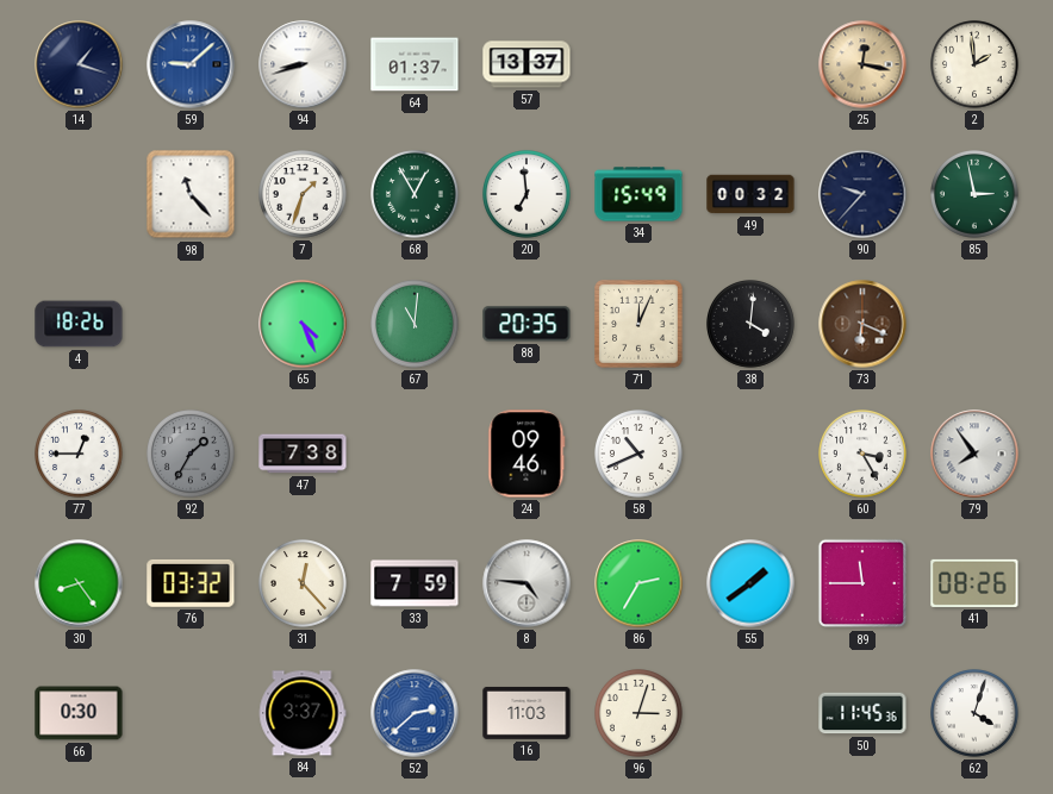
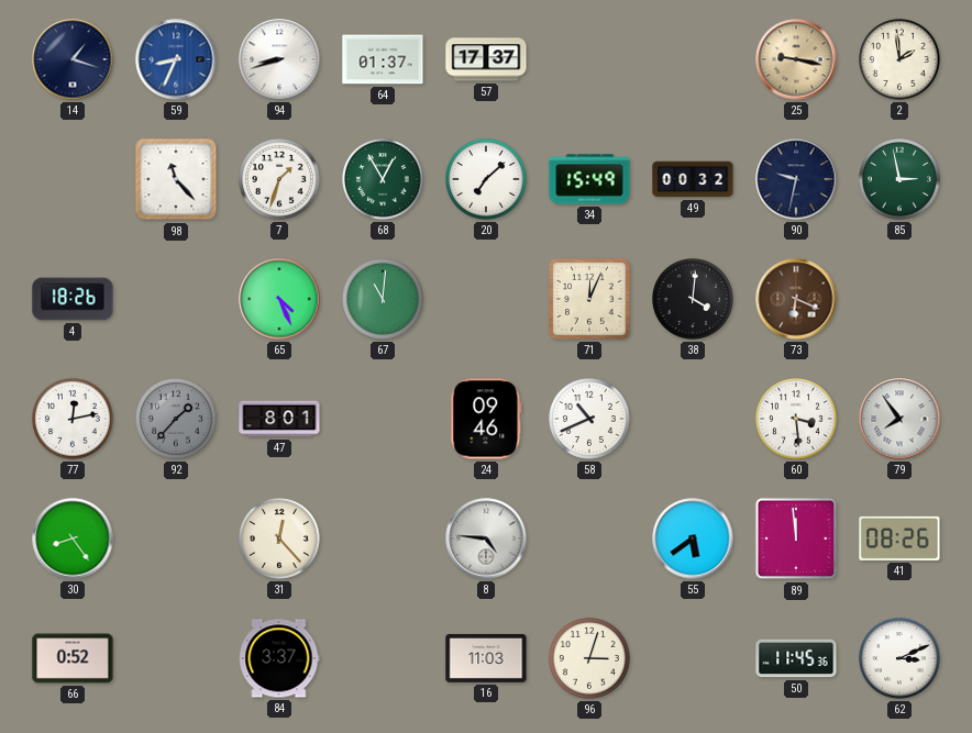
59: 9:08 -> 8:34 (176, 59)
57: 13:37 -> 17:37 (486, 59)
25: 12:17 -> 9:17 (796, 59)
20: 6:59 -> 7:08 (487, 180)
90: 9:37 -> 9:32 (796, 179)
88: 20:35 -> none (526, 324)
77: 12:45 -> 12:13 (74, 420)
92: 1:35 -> 1:37 (177, 420)
47: 7:38 -> 8:01 (279, 419)
60: 3:25 -> 3:29 (797, 420)
76: 03:32 -> none (191, 583)
33: 7:59 -> none (415, 583)
86: 2:35 -> none (638, 583)
55: 1:39 -> 5:39 (693, 538)
89: 11:45 -> 11:59 (796, 538)
66: 0:30 -> 0:52 (73, 658)
52: 2:38 -> none (415, 713)
62: 4:03 -> 3:11 (901, 659)
